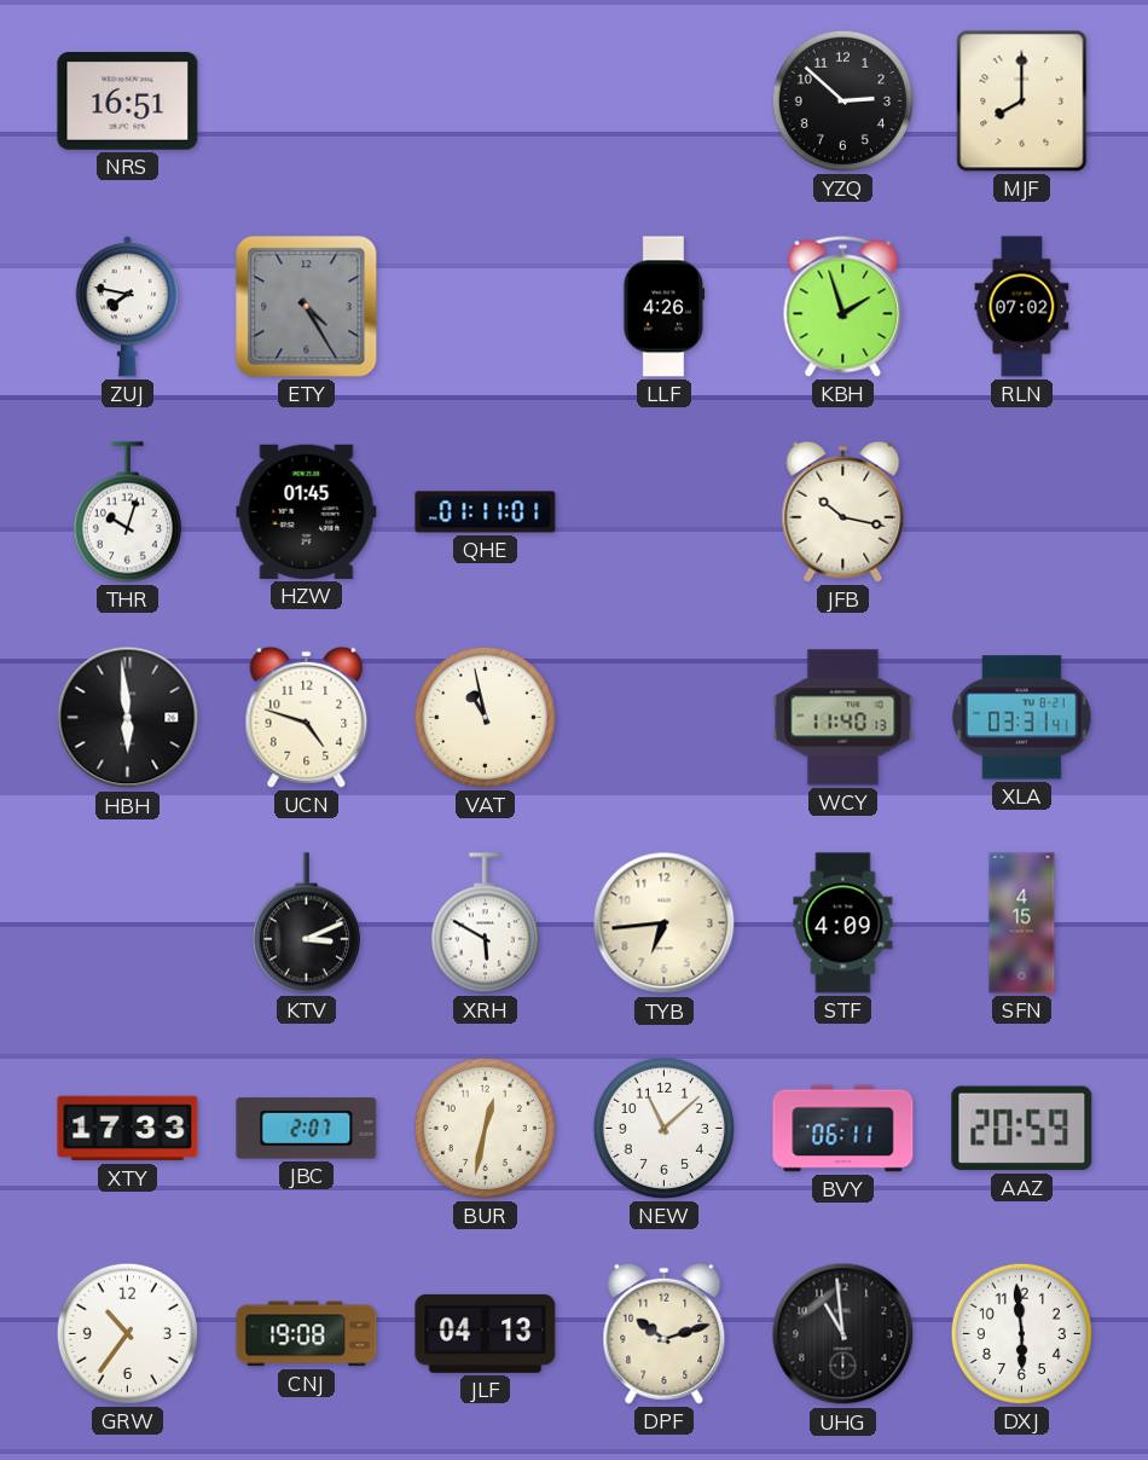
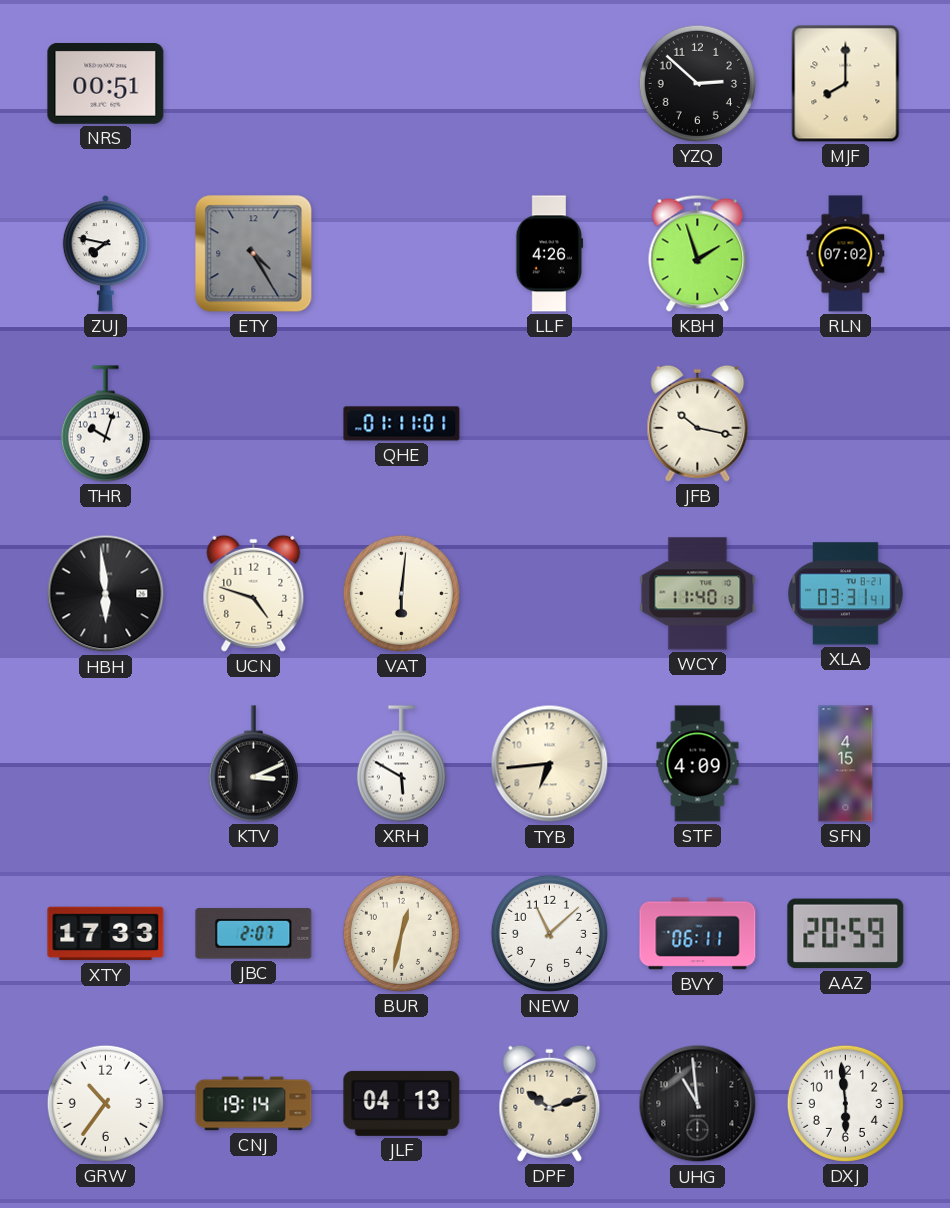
NRS: 16:51 -> 00:51 (106, 84)
HZW: 01:45 -> none (307, 511)
VAT: 10:58 -> 6:01 (401, 593)
CNJ: 19:08 -> 19:14 (254, 1104)
